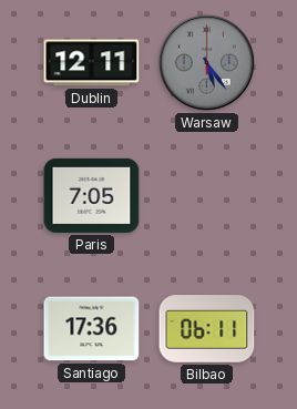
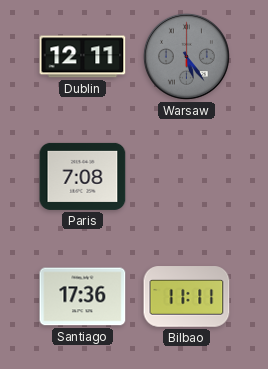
Paris: 7:05 -> 7:08 (83, 176)
Bilbao: 06:11 -> 11:11 (187, 297)
